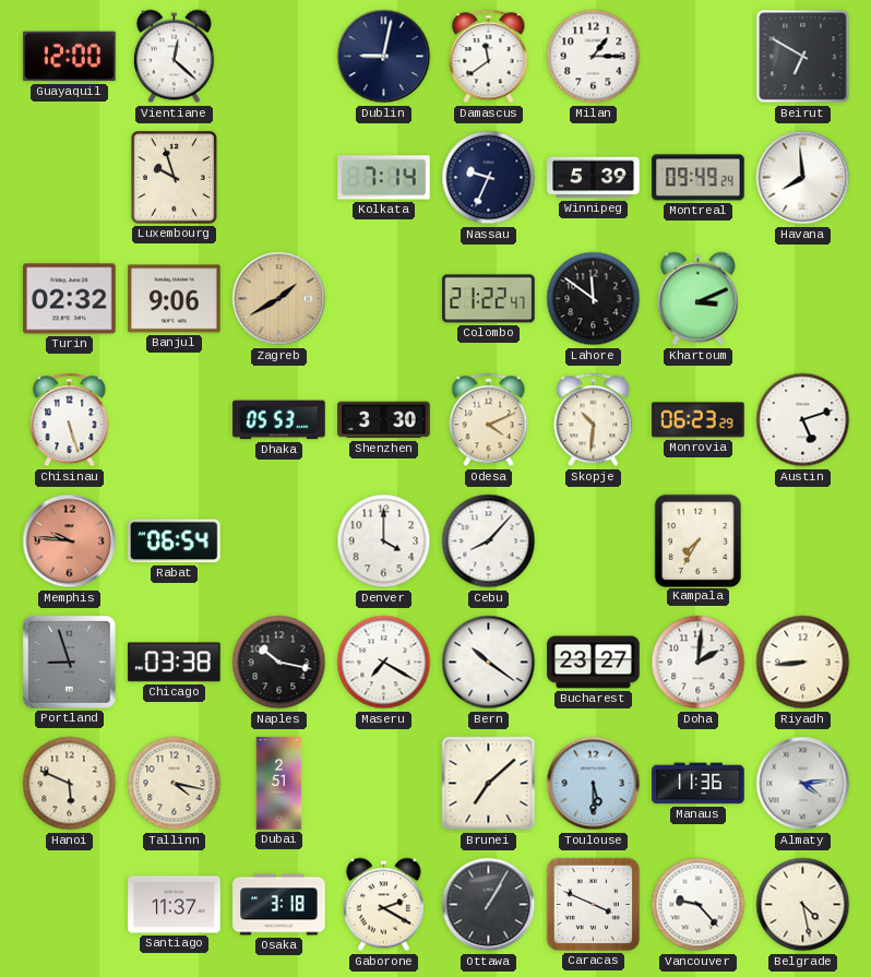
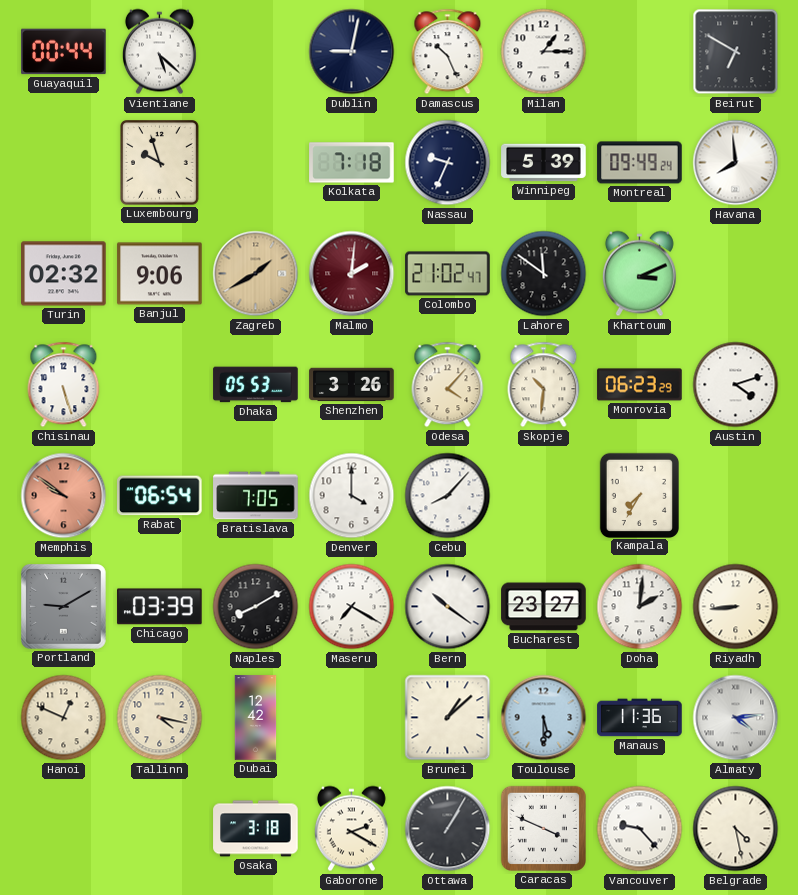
Guayaquil: 12:00 -> 00:44 (64, 52)
Vientiane: 12:22 -> 5:22 (159, 52)
Damascus: 11:39 -> 10:26 (448, 52)
Kolkata: 7:14 -> 7:18 (352, 163)
Malmo: none -> 2:01 (352, 274)
Colombo: 21:22 -> 21:02 (448, 274)
Shenzhen: 3:30 -> 3:26 (352, 385)
Odesa: 4:11 -> 4:07 (448, 385)
Austin: 5:12 -> 4:12 (736, 385)
Memphis: 9:46 -> 9:51 (64, 496)
Bratislava: none -> 7:05 (256, 496)
Portland: 8:57 -> 9:10 (64, 607)
Chicago: 03:38 -> 03:39 (160, 607)
Naples: 10:17 -> 8:10 (256, 607)
Hanoi: 5:49 -> 12:49 (64, 718)
Dubai: 2:51 -> 12:42 (256, 718)
Brunei: 7:08 -> 1:08 (448, 718)
Santiago: 11:37 -> none (175, 905)
